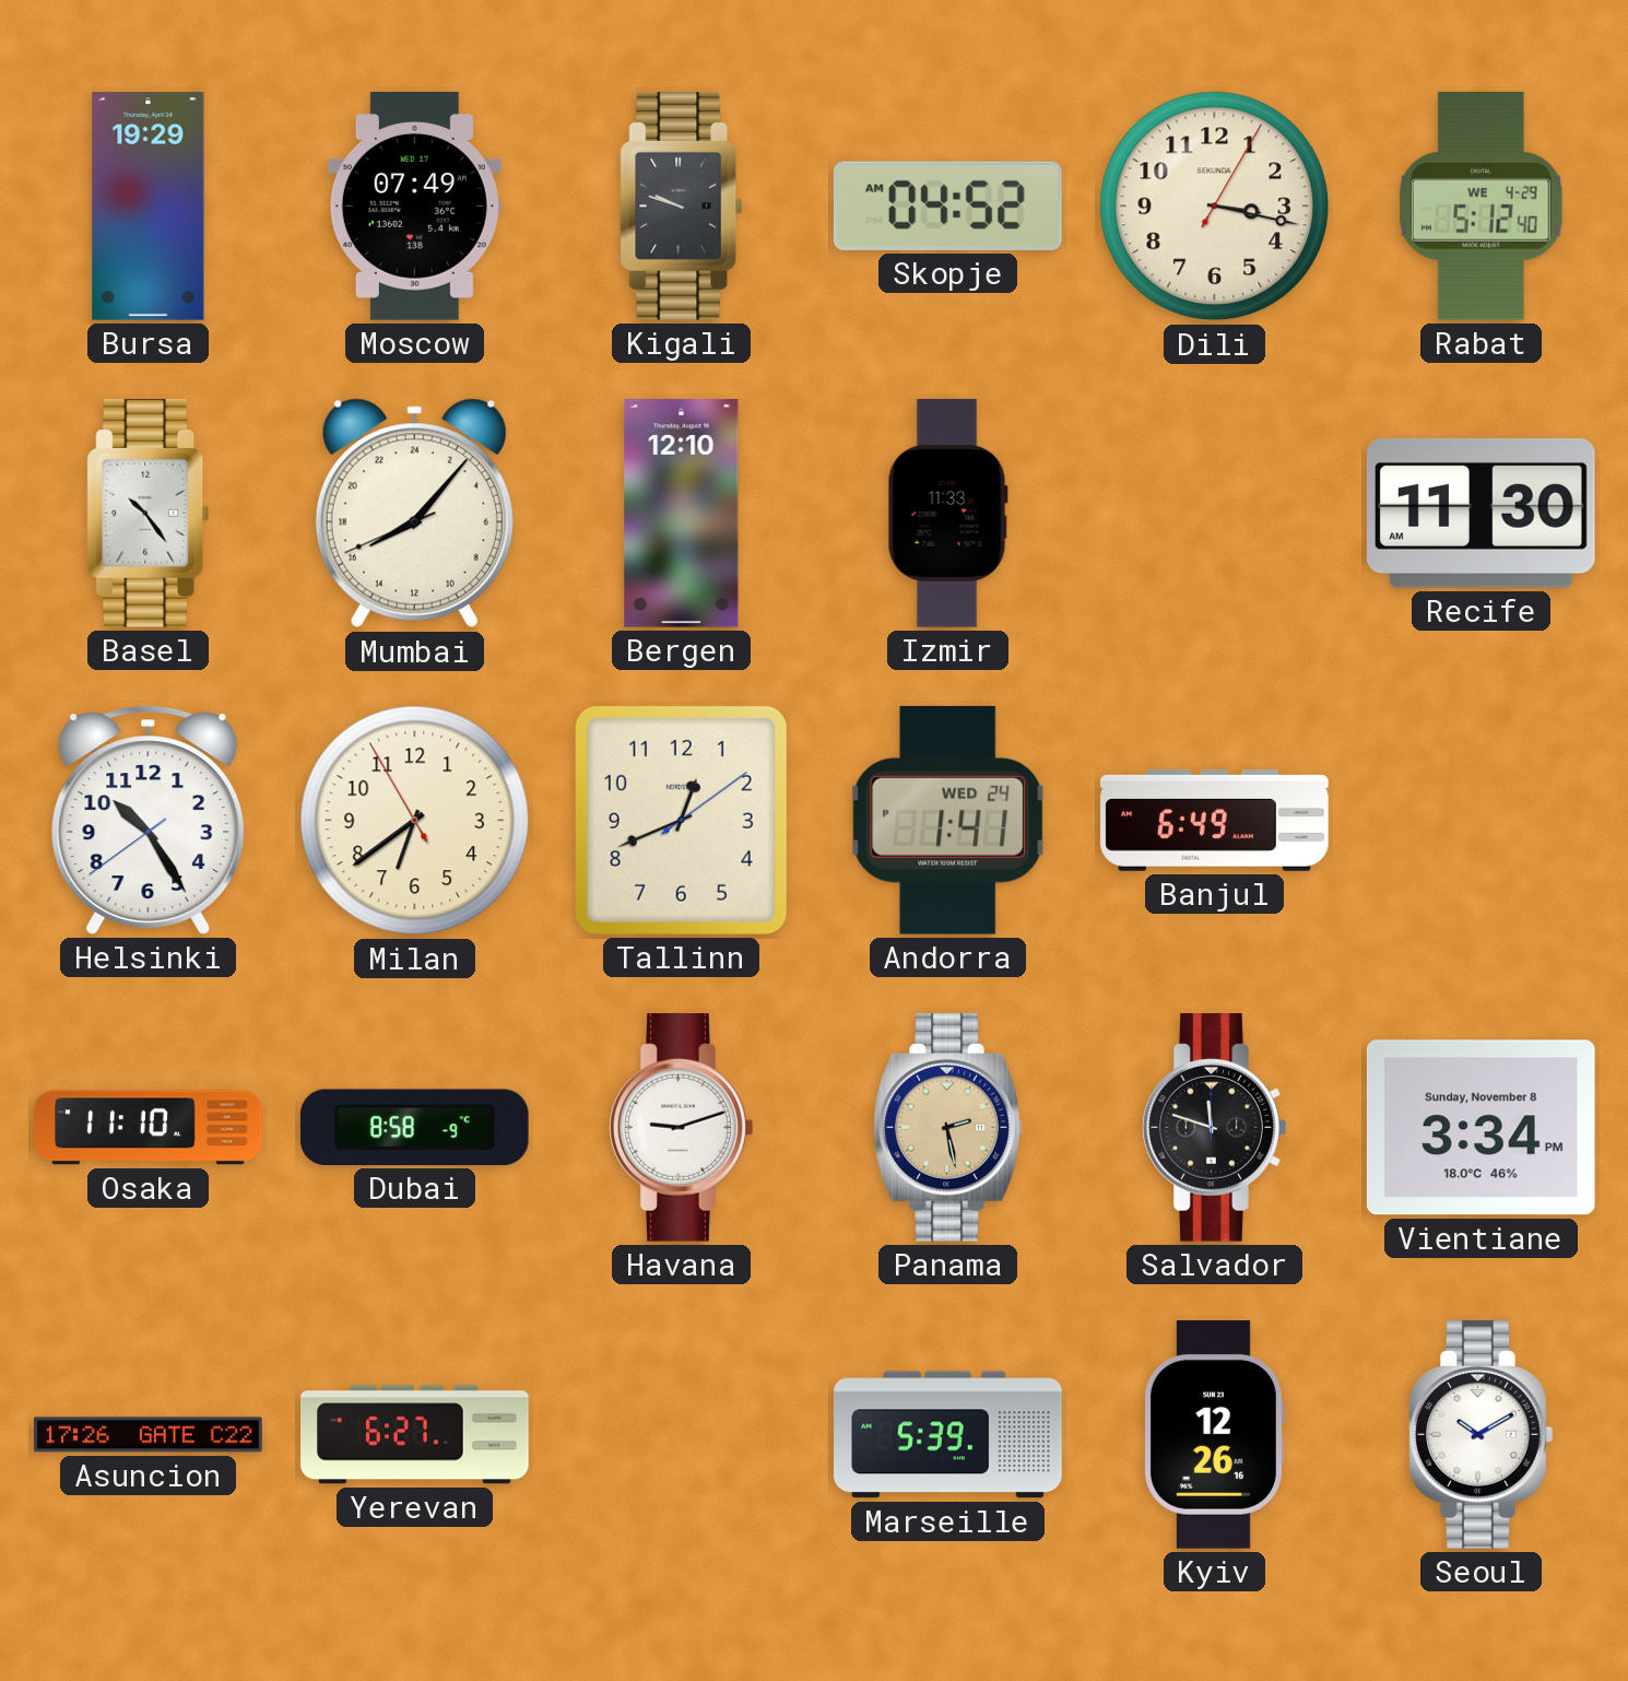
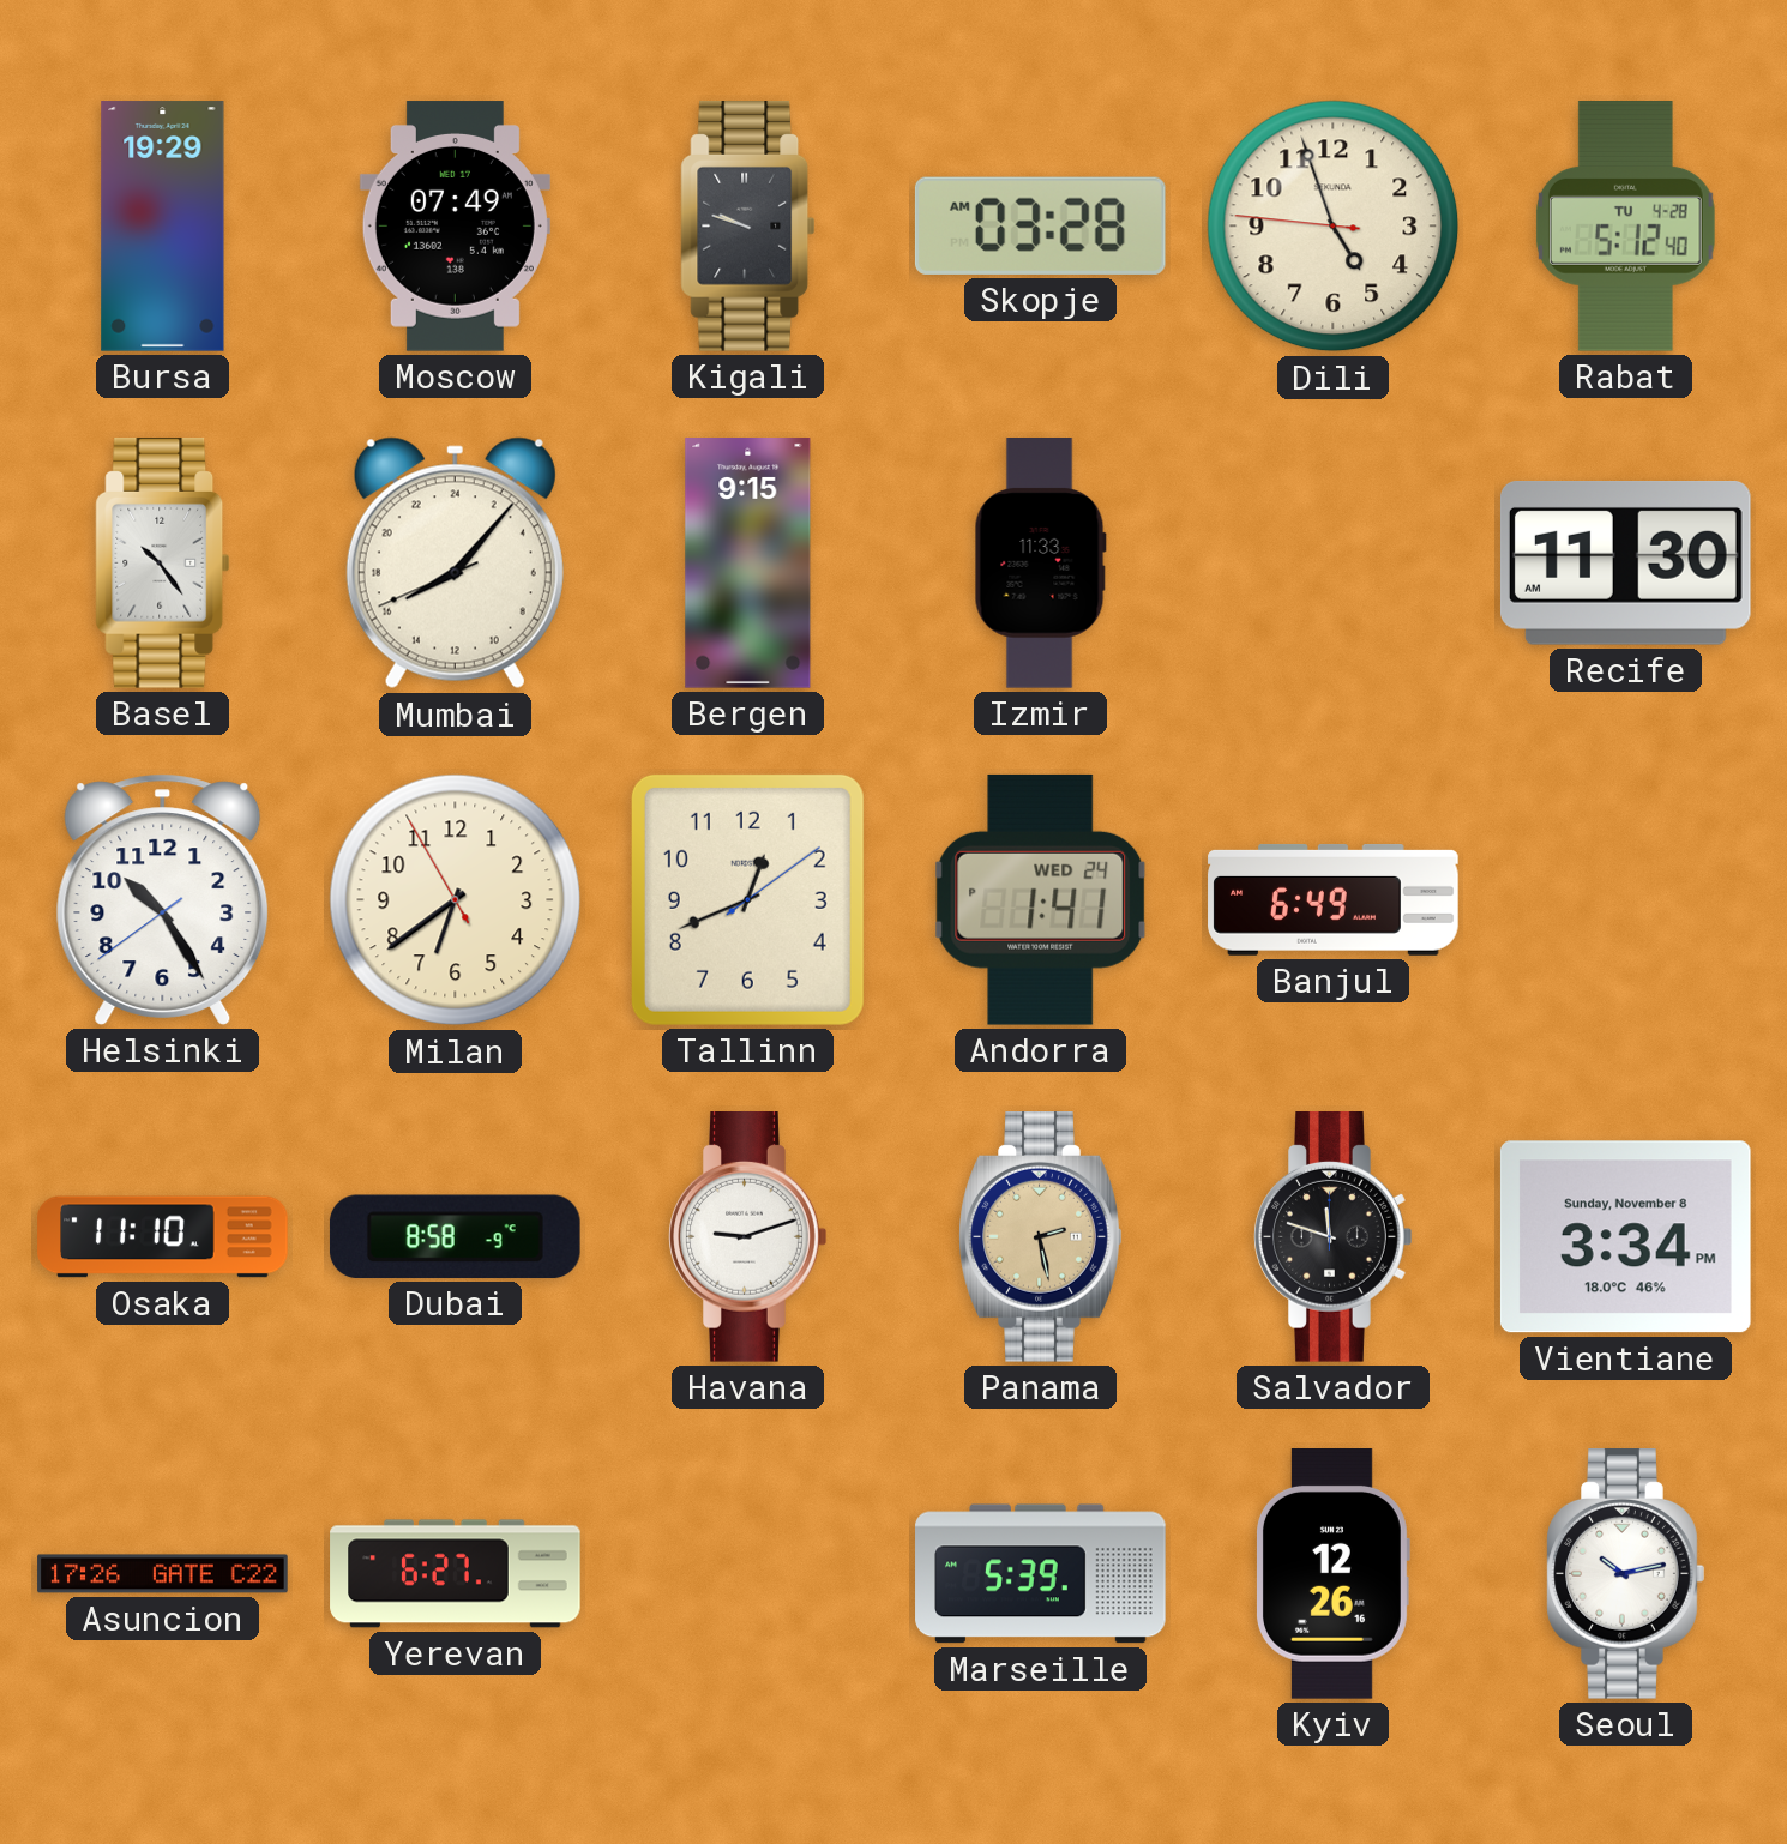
Skopje: 04:52 -> 03:28 (1040, 225)
Dili: 3:17 -> 4:56 (1334, 227)
Rabat date: WE 4-29 -> TU 4-28 (1625, 227)
Bergen: 12:10 -> 9:15 (748, 564)
Seoul: 10:10 -> 10:13 (1626, 1574)
